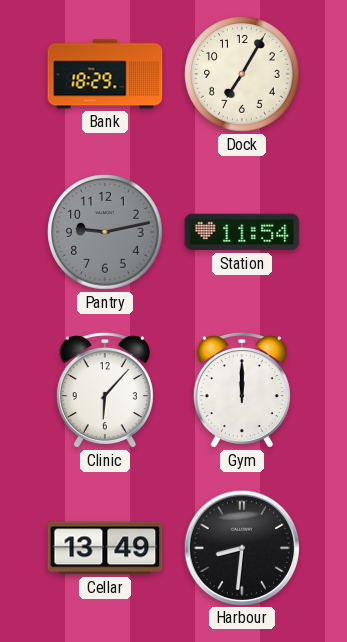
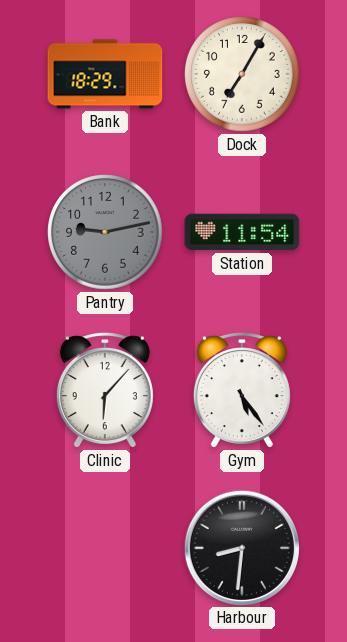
Gym: 12:00 -> 5:24 (242, 390)
Cellar: 13:49 -> none (105, 548)
